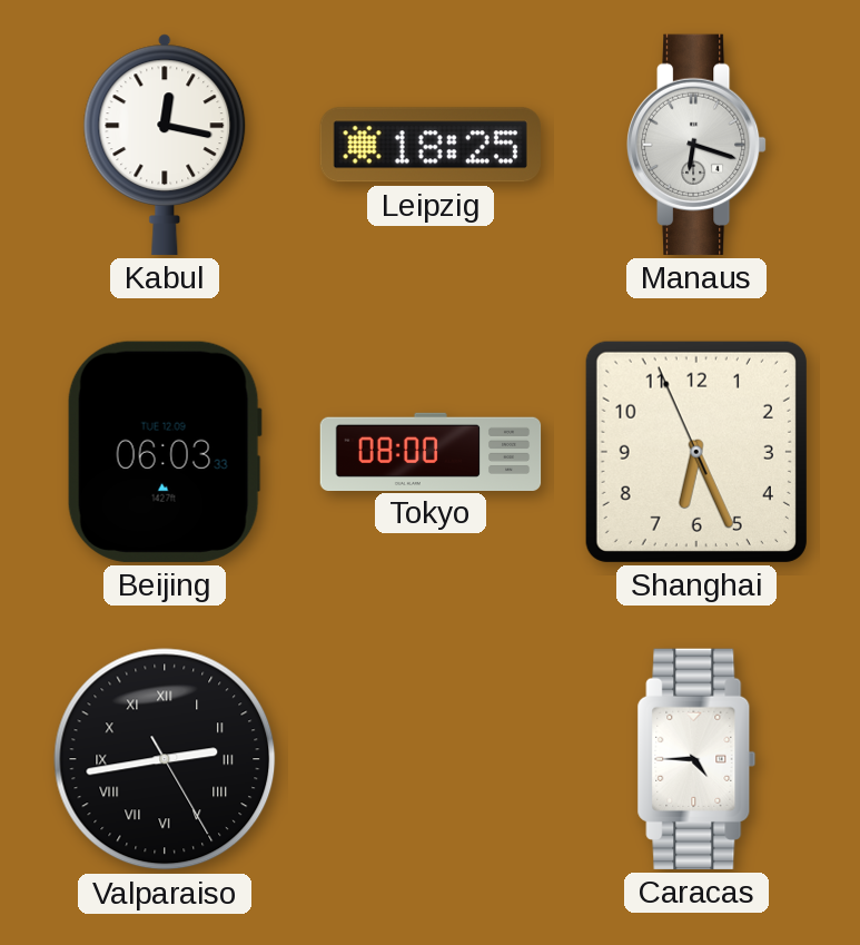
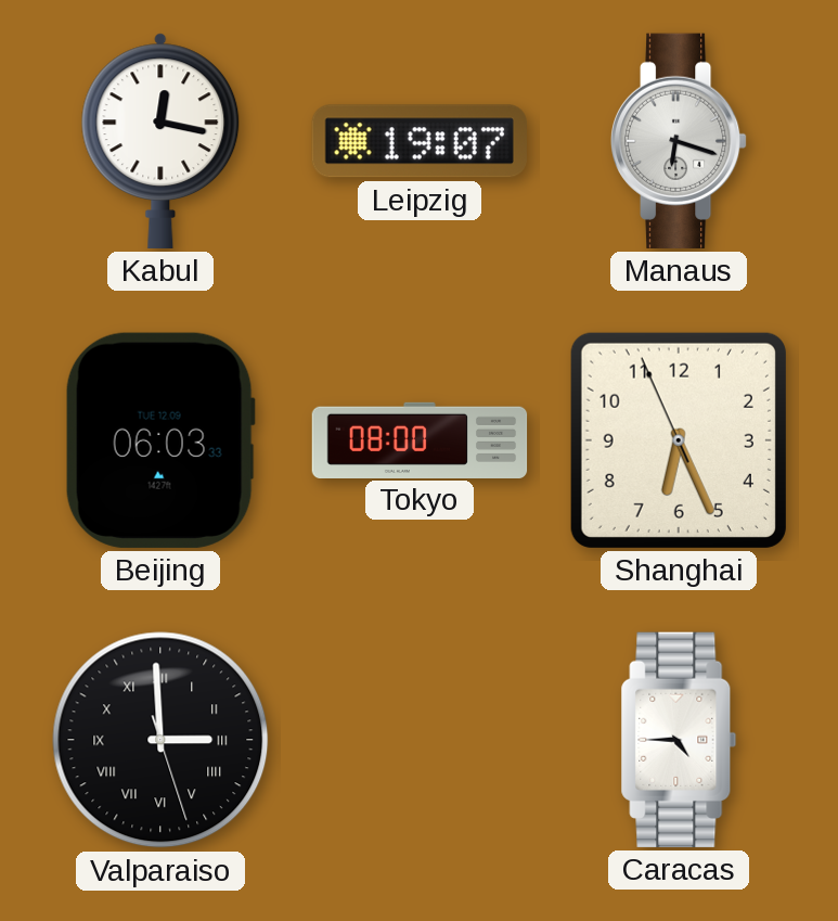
Leipzig: 18:25 -> 19:07 (420, 141)
Valparaiso: 2:43 -> 2:59 (160, 740)
